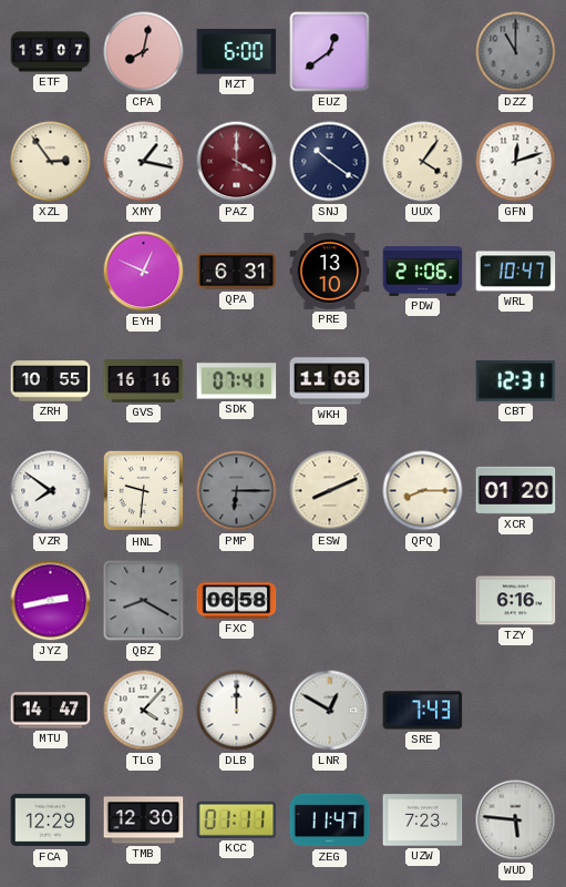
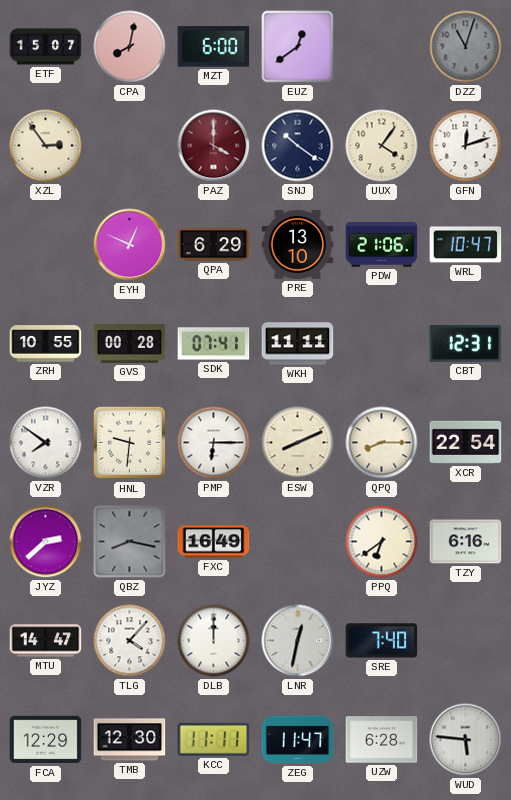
DZZ: 11:00 -> 11:03 (466, 47)
XMY: 1:17 -> none (144, 162)
QPA: 6:31 -> 6:29 (214, 245)
GVS: 16:16 -> 00:28 (130, 344)
WKH: 11:08 -> 11:11 (298, 344)
PMP dial: grey -> white (214, 443)
XCR: 01:20 -> 22:54 (466, 442)
JYZ: 2:43 -> 2:38 (46, 542)
QBZ: 8:20 -> 8:17 (130, 542)
FXC: 06:58 -> 16:49 (214, 542)
PPQ: none -> 6:39 (382, 542)
LNR: 12:50 -> 12:32 (298, 641)
SRE: 7:43 -> 7:40 (382, 641)
KCC: 01:11 -> 11:11 (214, 739)
UZW: 7:23 -> 6:28 (382, 740)
